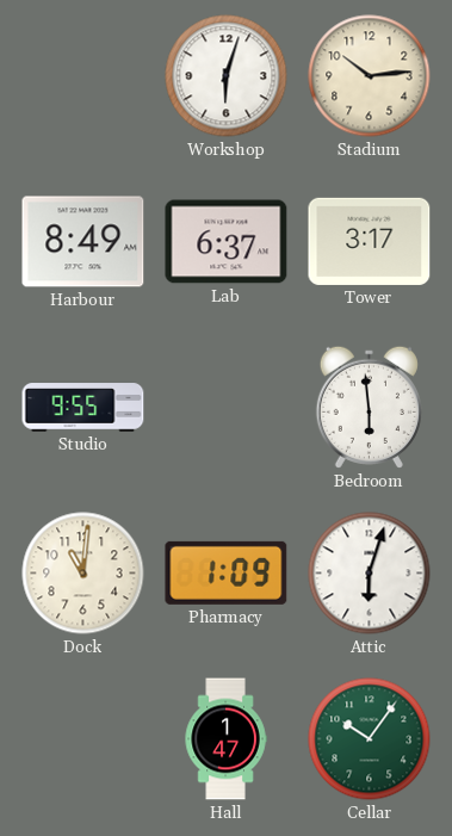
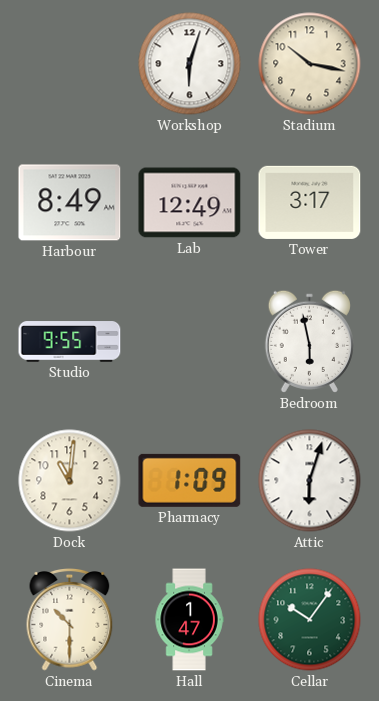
Stadium: 10:14 -> 10:17 (310, 64)
Lab: 6:37 -> 12:49 (190, 203)
Bedroom: 5:59 -> 5:58 (309, 341)
Cinema: none -> 10:30 (70, 620)
